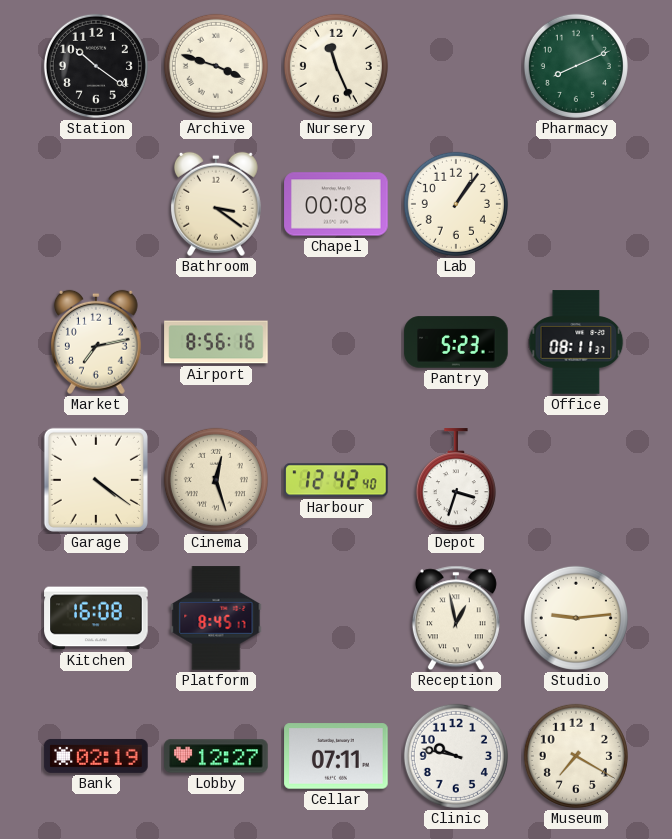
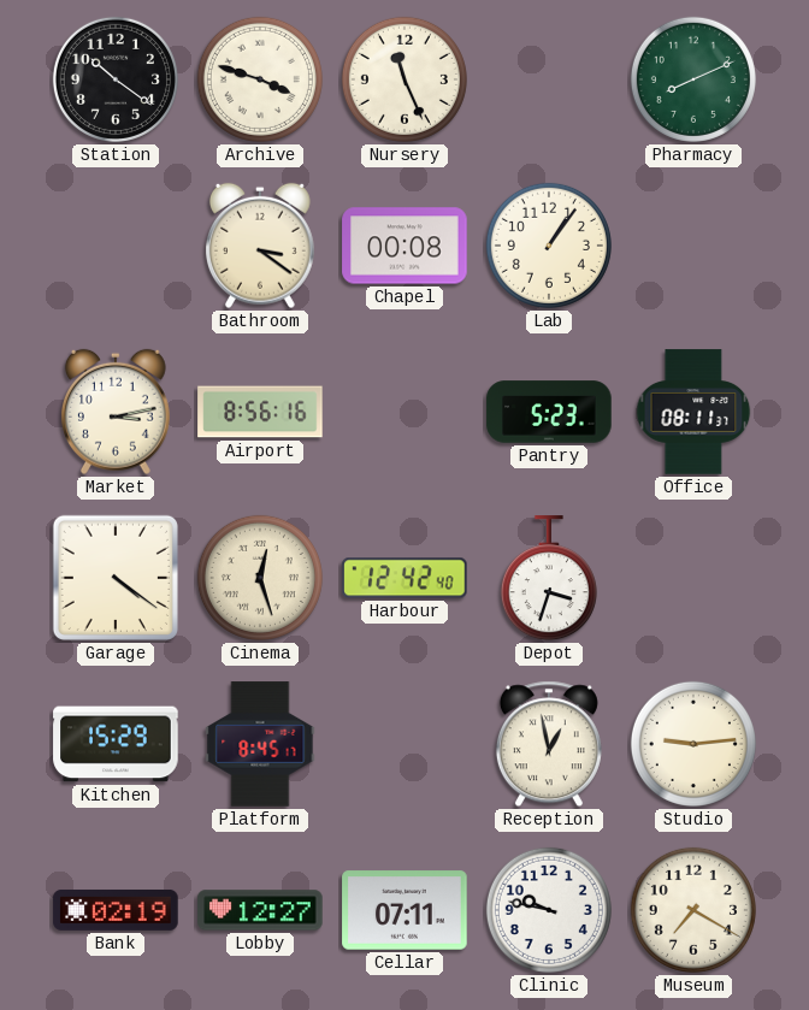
Market: 7:13 -> 3:13 (116, 412)
Kitchen: 16:08 -> 15:29 (116, 744)
